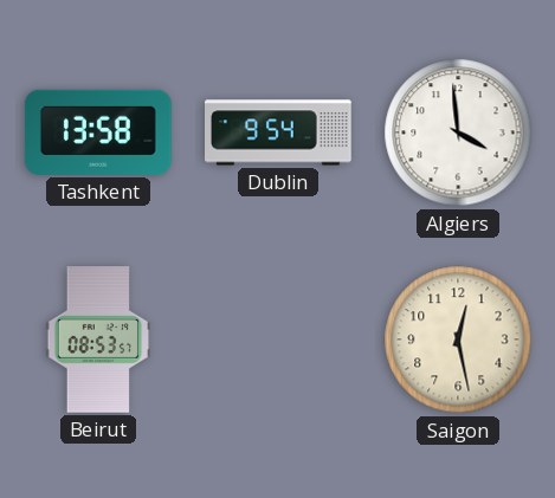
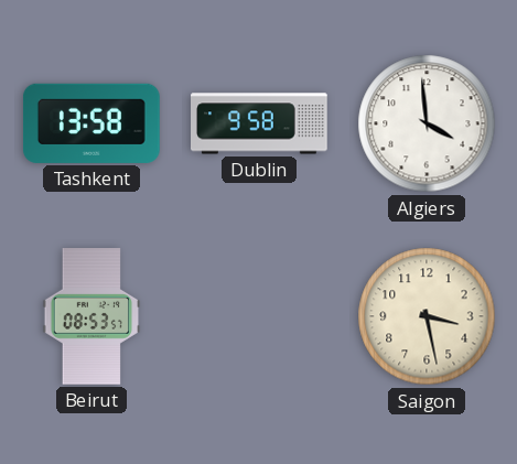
Dublin: 9:54 -> 9:58 (260, 123)
Saigon: 12:28 -> 3:28 (427, 316)
